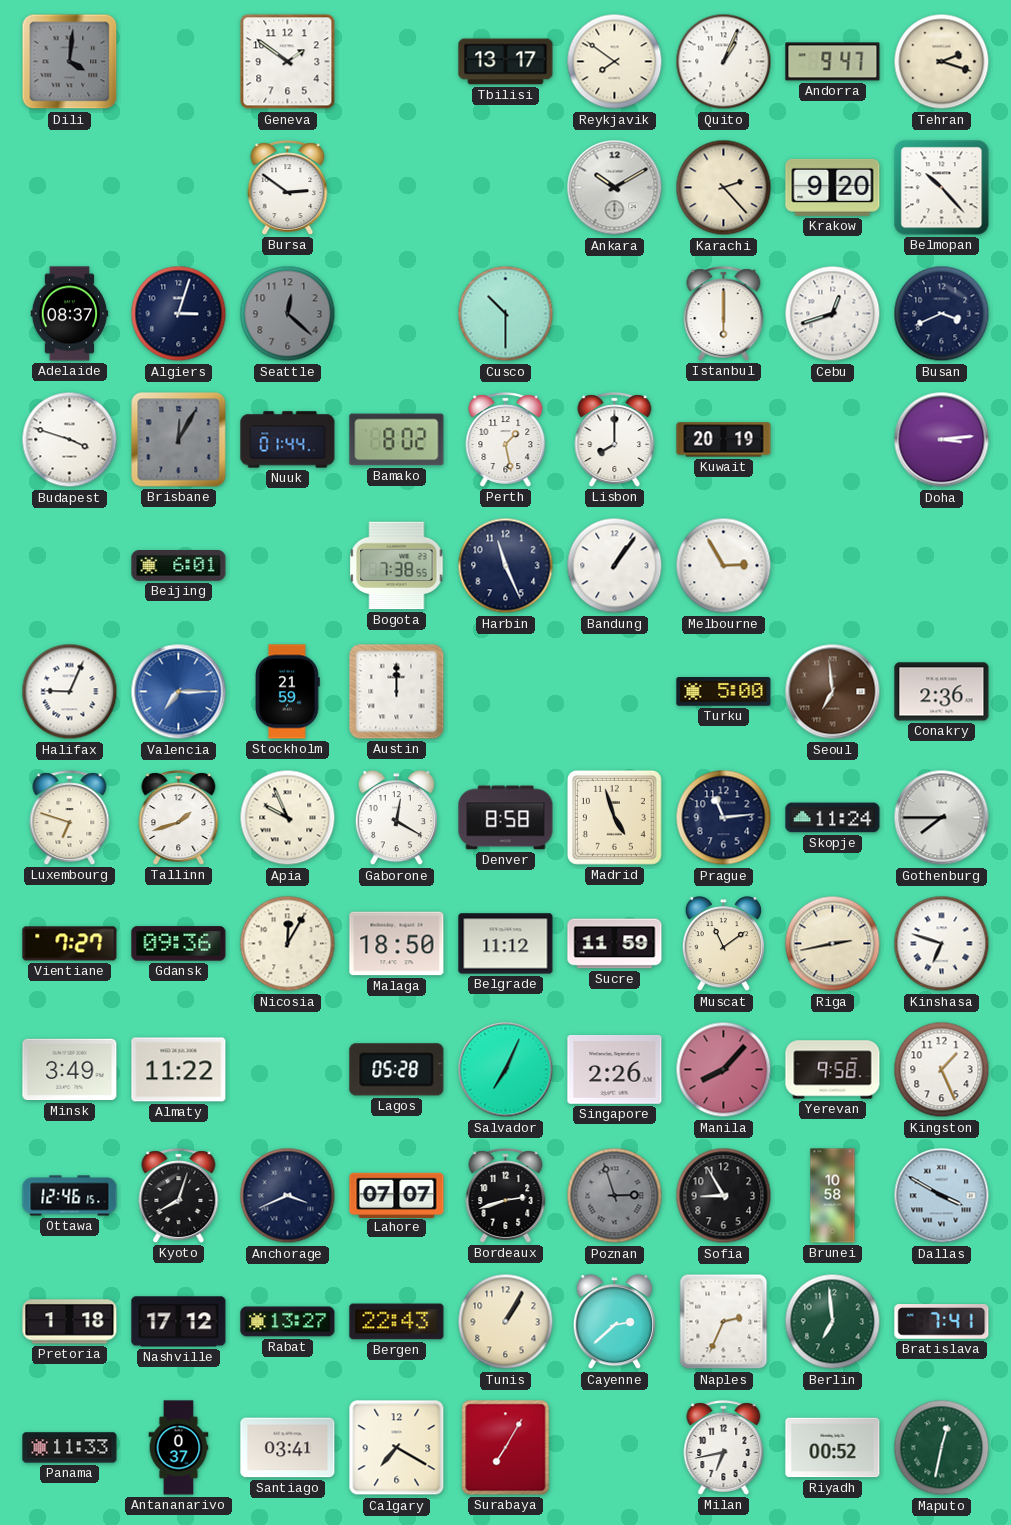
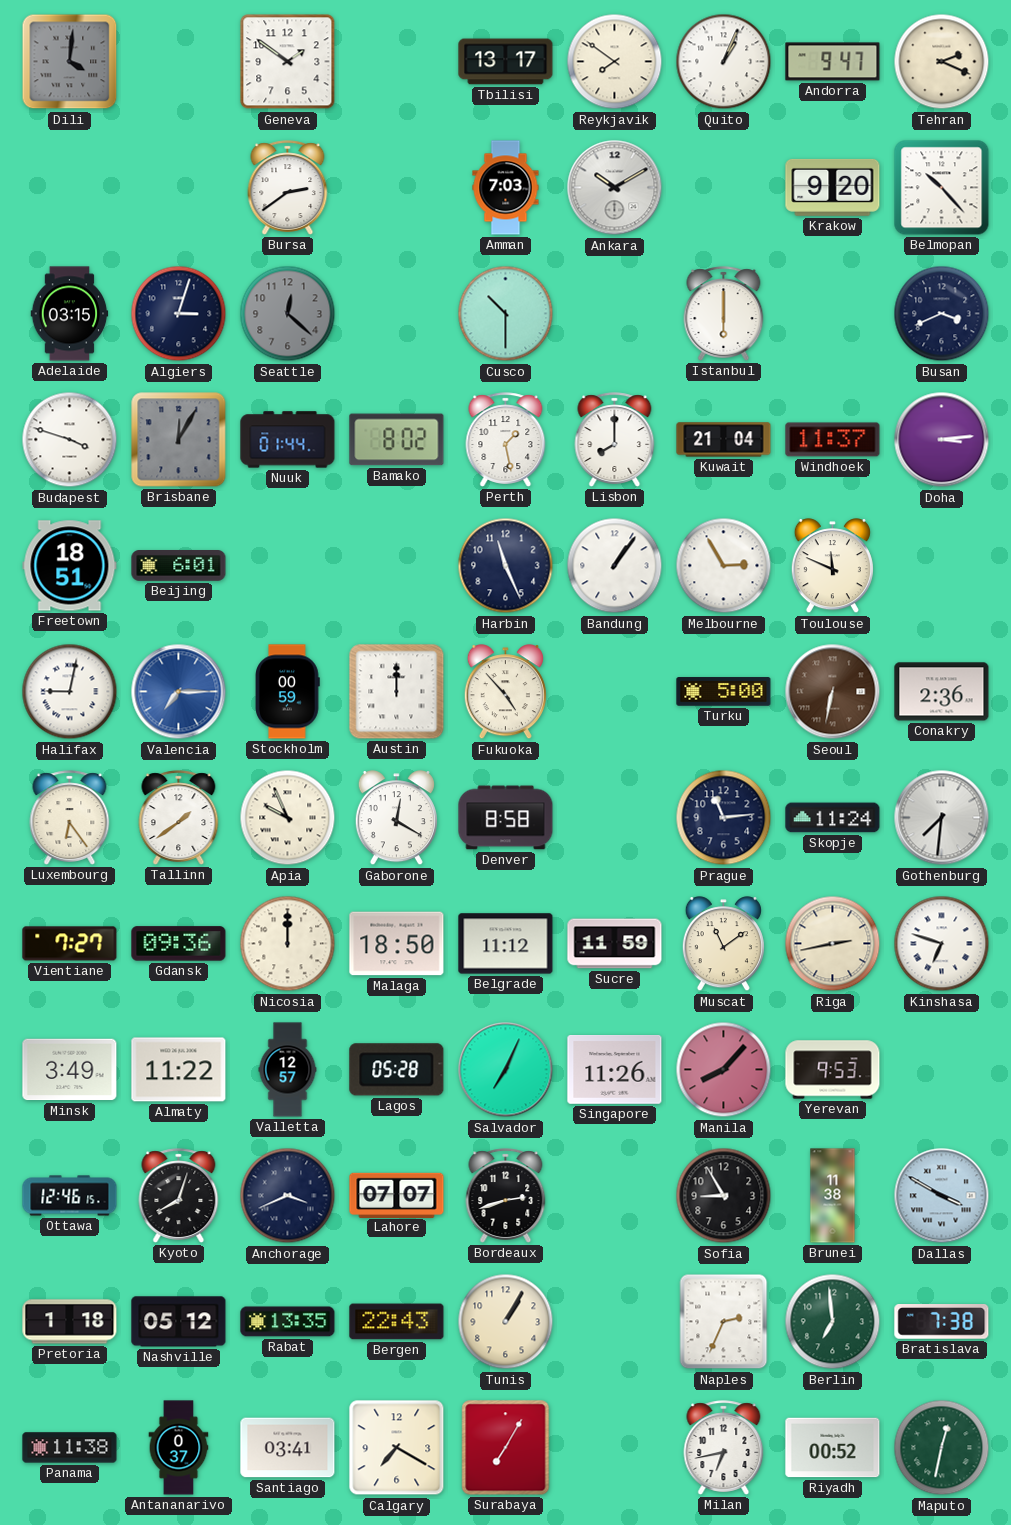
Tehran: 2:18 -> 2:19 (942, 62)
Bursa: 2:51 -> 2:39 (288, 188)
Amman: none -> 7:03 (506, 188)
Karachi: 2:23 -> none (724, 188)
Adelaide: 08:37 -> 03:15 (70, 314)
Cebu: 12:42 -> none (833, 314)
Kuwait: 20:19 -> 21:04 (724, 440)
Windhoek: none -> 11:37 (833, 440)
Freetown: none -> 18:51 (70, 566)
Bogota: 7:38 -> none (397, 566)
Toulouse: none -> 11:49 (832, 566)
Halifax: 9:04 -> 9:02 (70, 692)
Stockholm: 21:59 -> 00:59 (287, 692)
Fukuoka: none -> 4:53 (505, 692)
Seoul: 6:59 -> 6:32 (833, 692)
Luxembourg: 6:48 -> 6:24 (70, 818)
Tallinn: 1:42 -> 1:39 (179, 818)
Madrid: 4:57 -> none (614, 817)
Gothenburg: 7:45 -> 7:31 (942, 818)
Nicosia: 12:05 -> 12:00 (288, 944)
Valletta: none -> 12:57 (288, 1070)
Singapore: 2:26 -> 11:26 (615, 1070)
Yerevan: 9:58 -> 9:53 (833, 1070)
Kingston: 1:26 -> none (942, 1070)
Poznan: 2:57 -> none (615, 1196)
Brunei: 10:58 -> 11:38 (833, 1196)
Nashville: 17:12 -> 05:12 (179, 1322)
Rabat: 13:27 -> 13:35 (288, 1322)
Cayenne: 2:38 -> none (614, 1322)
Bratislava: 7:41 -> 7:38 (942, 1322)
Panama: 11:33 -> 11:38 (70, 1448)
